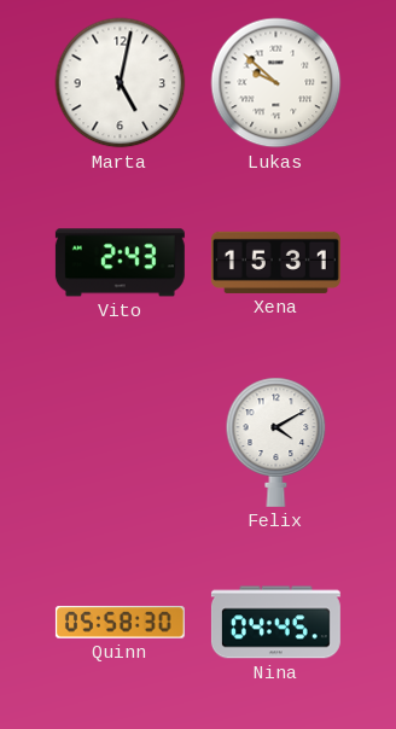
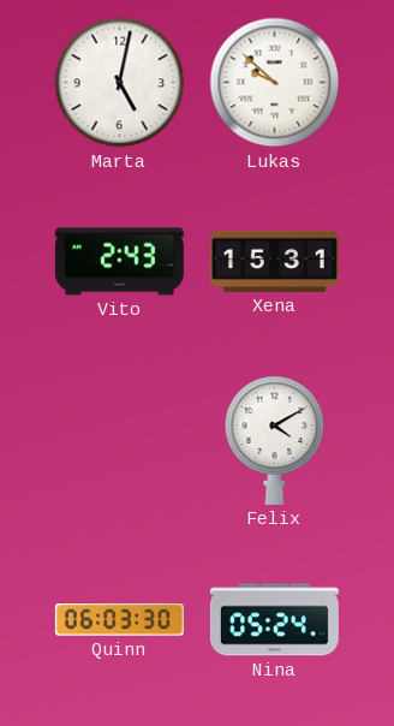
Quinn: 05:58 -> 06:03 (119, 620)
Nina: 04:45 -> 05:24 (274, 620)
